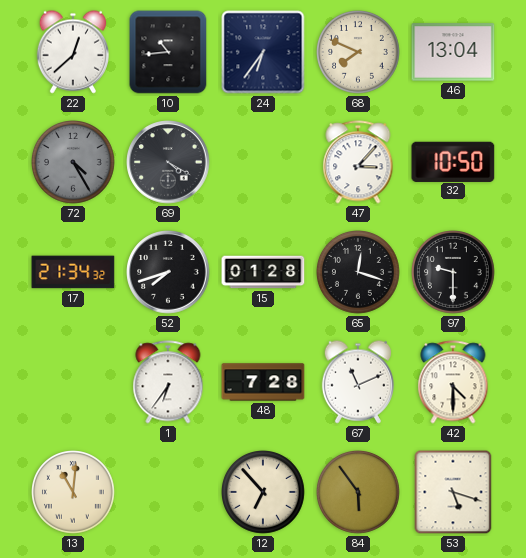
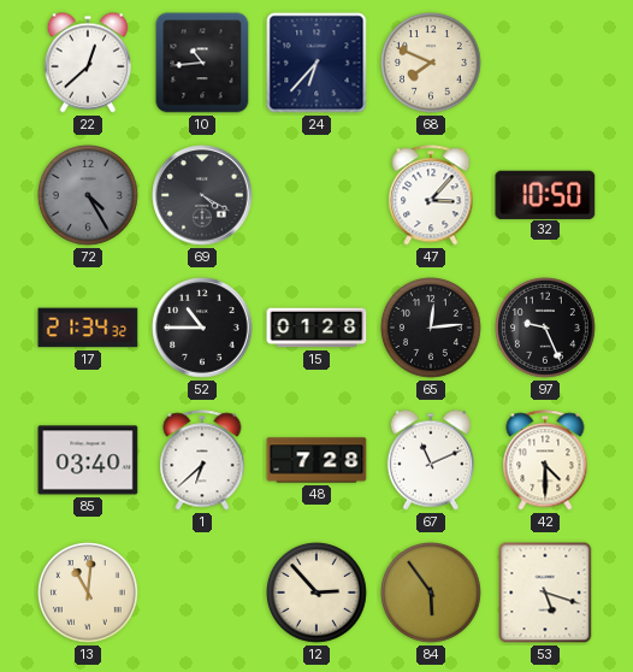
24: 6:36 -> 6:37 (316, 63)
46: 13:04 -> none (453, 52)
52: 7:42 -> 10:45 (202, 328)
65: 12:18 -> 12:14 (432, 329)
97: 9:30 -> 9:26 (546, 329)
85: none -> 03:40 (88, 460)
1: 6:36 -> 6:38 (202, 460)
12: 6:53 -> 2:53 (318, 594)
